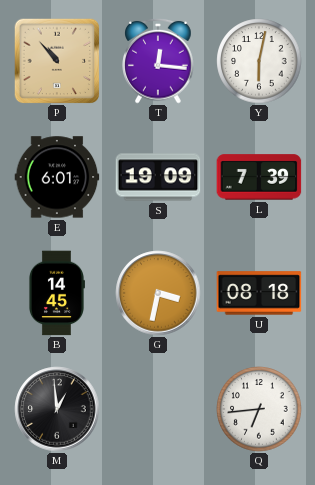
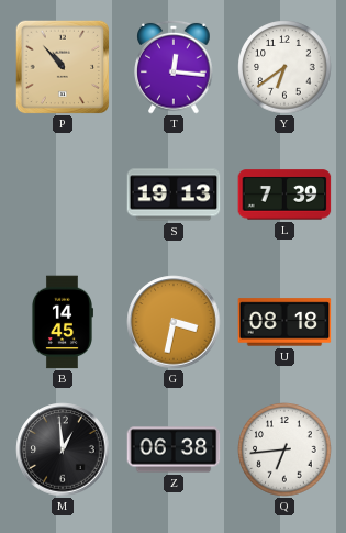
Y: 6:02 -> 6:39 (284, 67)
E: 6:01 -> none (57, 177)
S: 19:09 -> 19:13 (174, 195)
Z: none -> 06:38 (174, 449)
